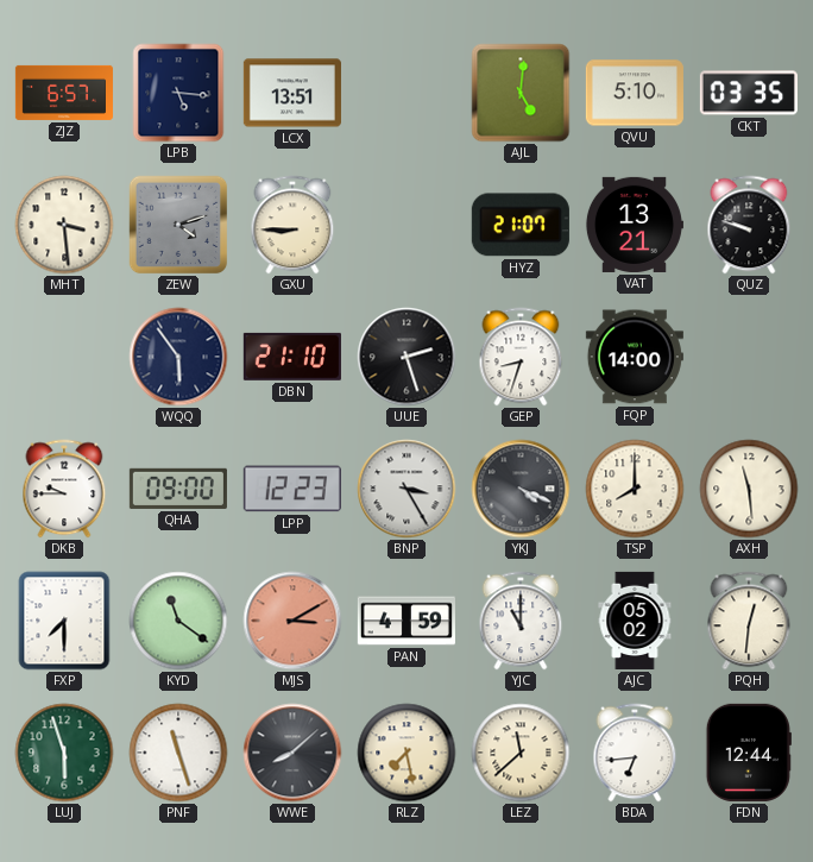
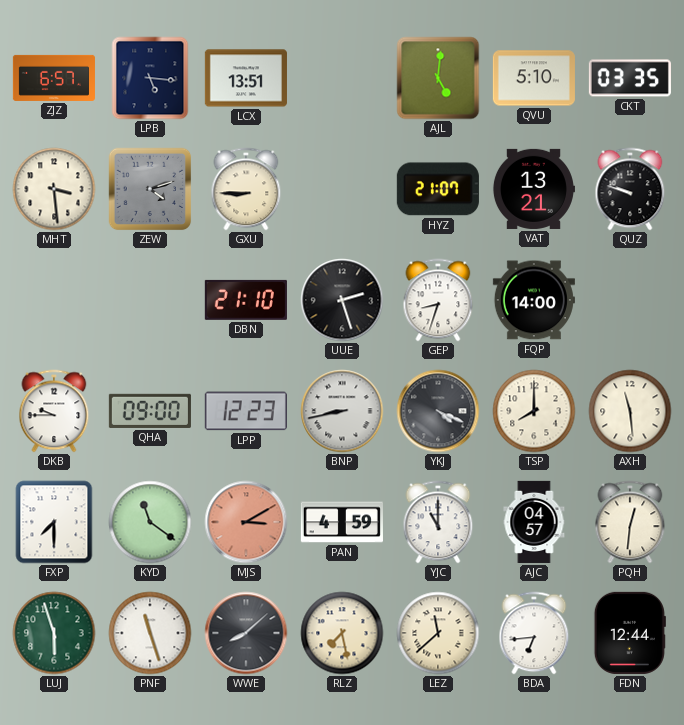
WQQ: 5:54 -> none (178, 357)
BNP: 3:25 -> 8:43 (342, 411)
AJC: 05:02 -> 04:57 (534, 522)
